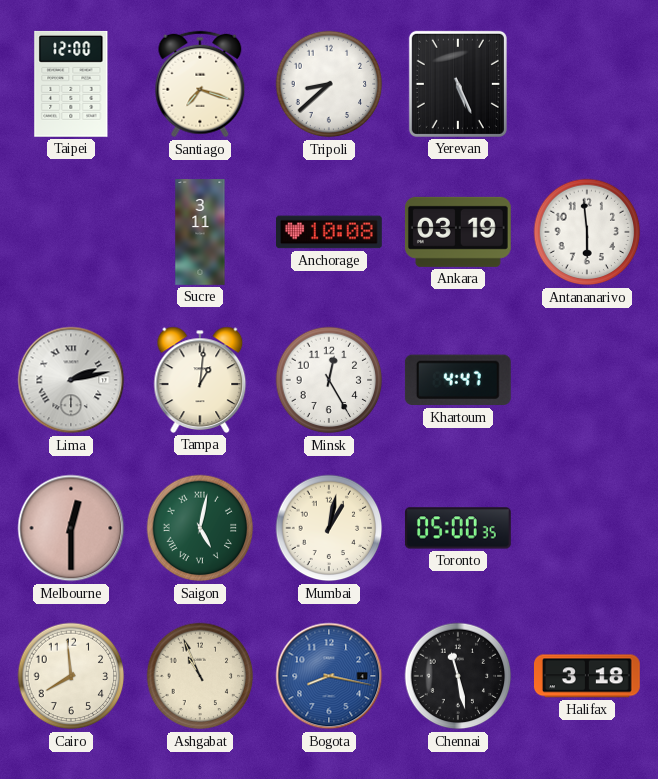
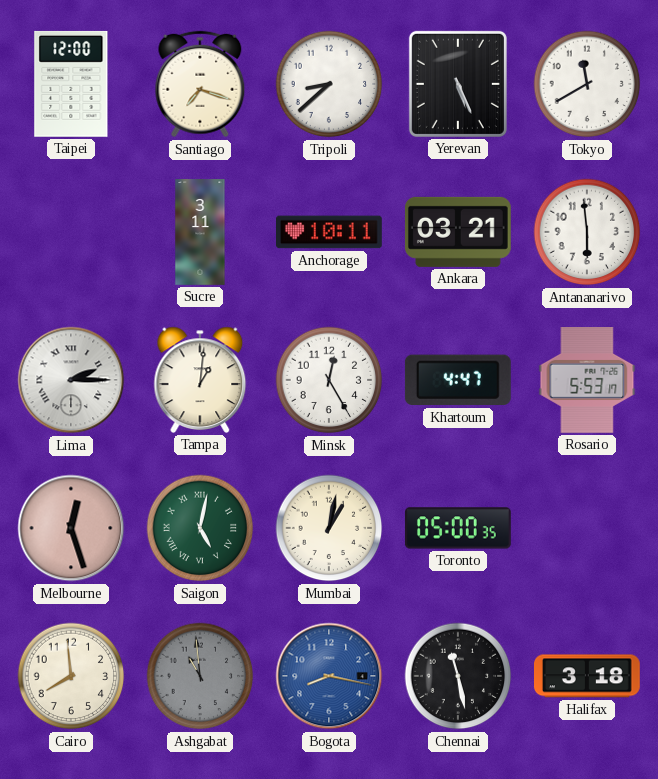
Tokyo: none -> 11:40 (587, 84)
Anchorage: 10:08 -> 10:11 (330, 232)
Ankara: 03:19 -> 03:21 (458, 232)
Lima: 2:13 -> 2:15 (71, 380)
Rosario: none -> 5:53 (587, 381)
Melbourne: 12:30 -> 12:27 (71, 528)
Ashgabat: 10:56 -> 10:59 (200, 676)
Ashgabat dial: cream -> grey (200, 676)
